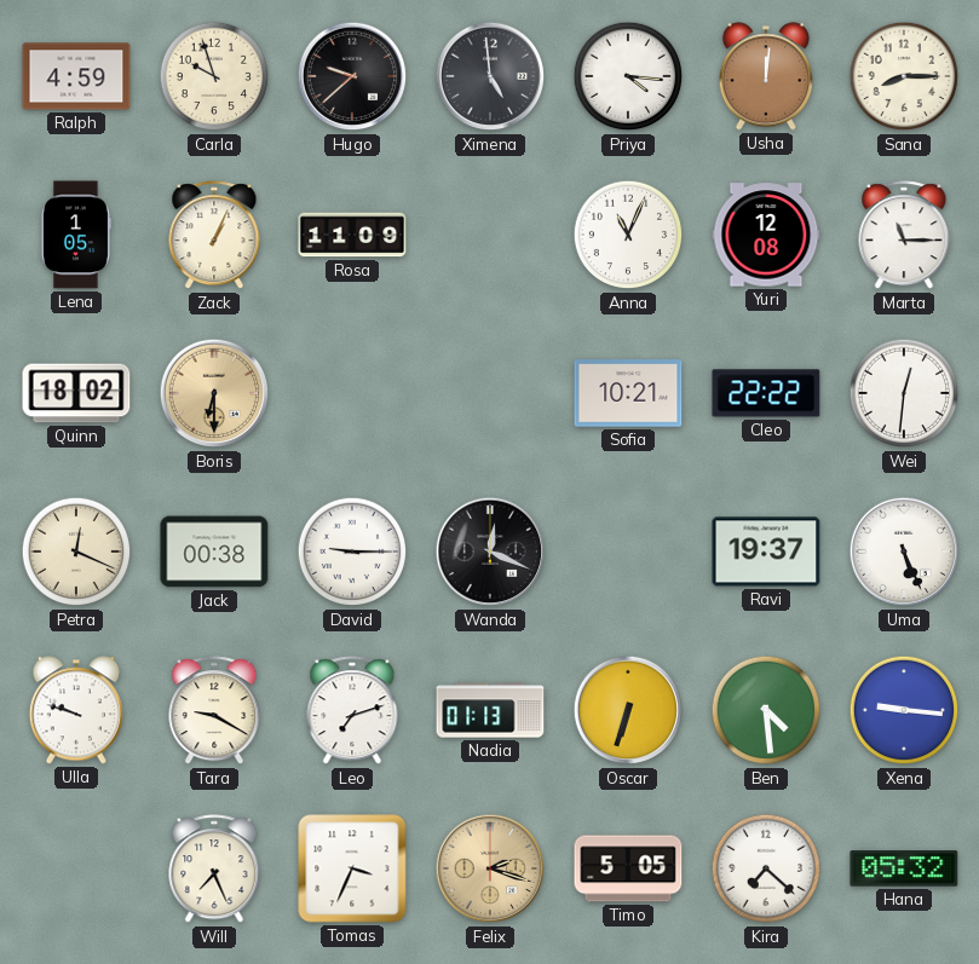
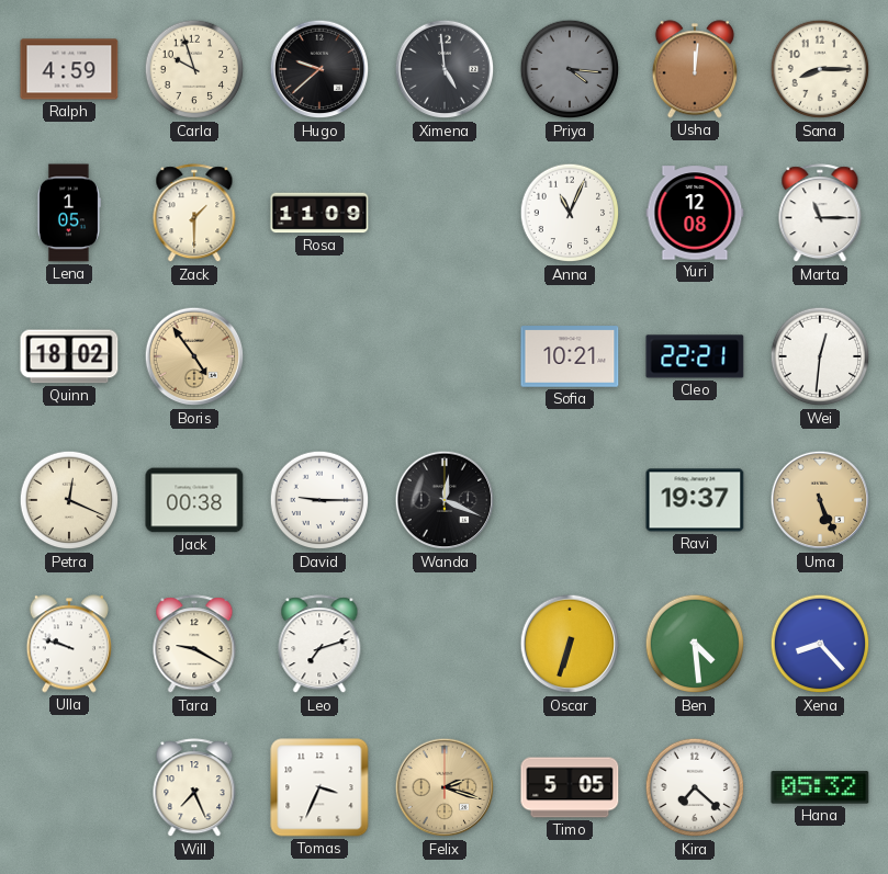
Priya dial: white -> grey (570, 69)
Zack: 1:04 -> 1:30 (194, 214)
Boris: 6:30 -> 4:54 (194, 356)
Cleo: 22:22 -> 22:21 (695, 356)
Uma dial: white -> champagne (820, 500)
Nadia: 01:13 -> none (490, 710)
Xena: 9:16 -> 8:23 (820, 644)
